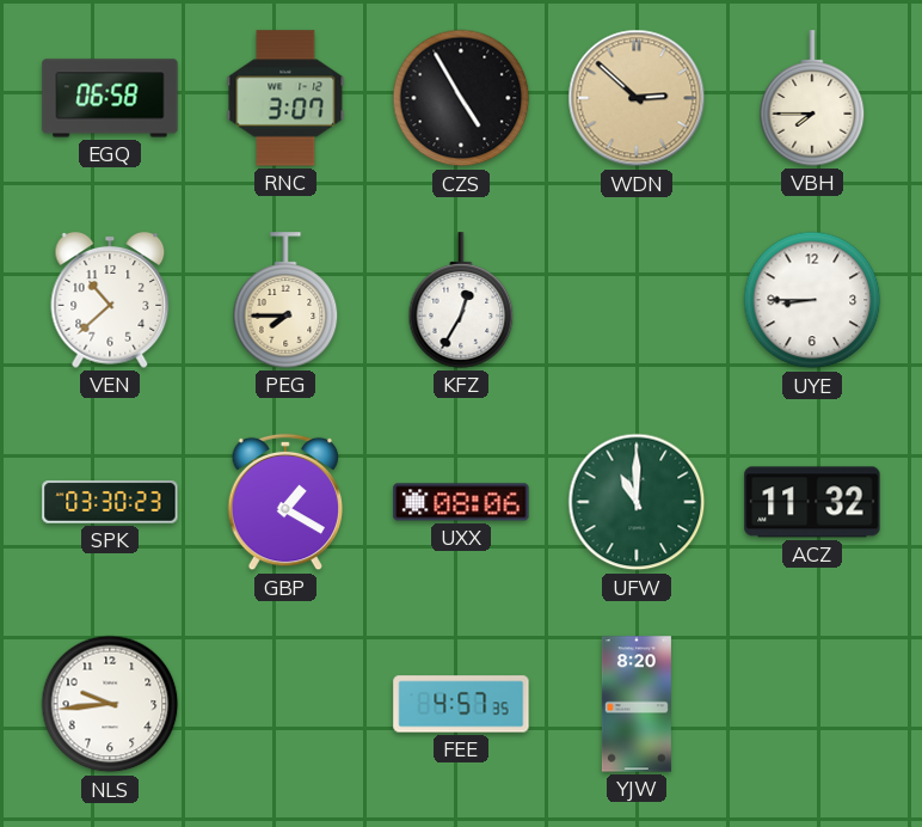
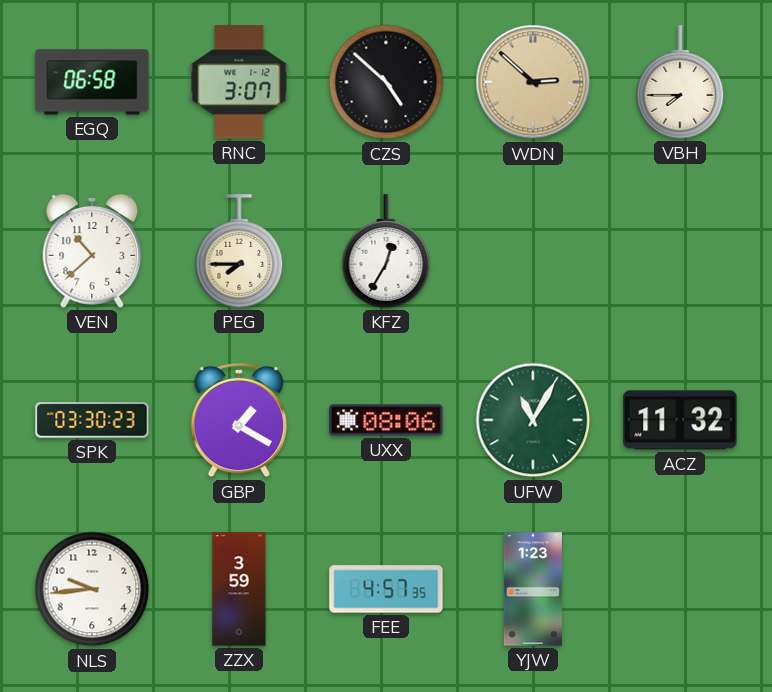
CZS: 4:55 -> 4:52 (386, 82)
UYE: 8:45 -> none (812, 300)
UFW: 11:00 -> 11:05 (533, 420)
ZZX: none -> 3:59 (239, 589)
YJW: 8:20 -> 1:23 (533, 589)
